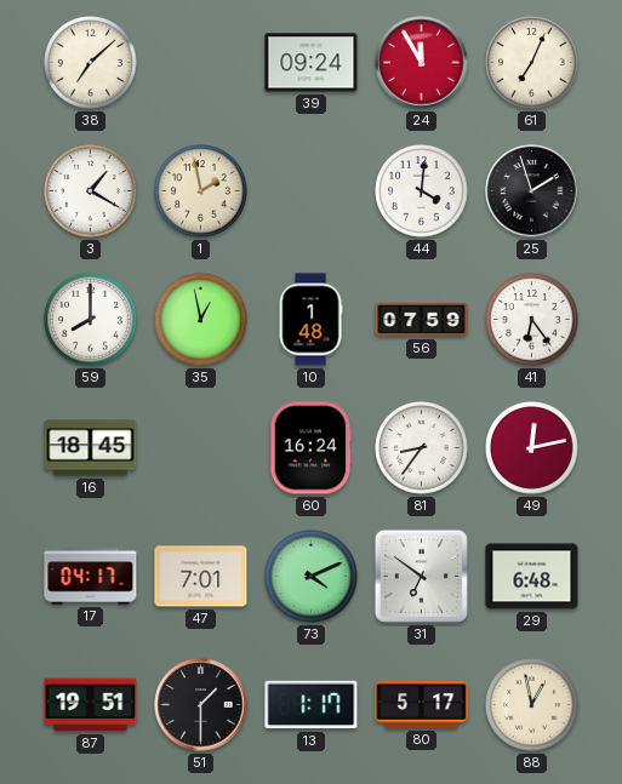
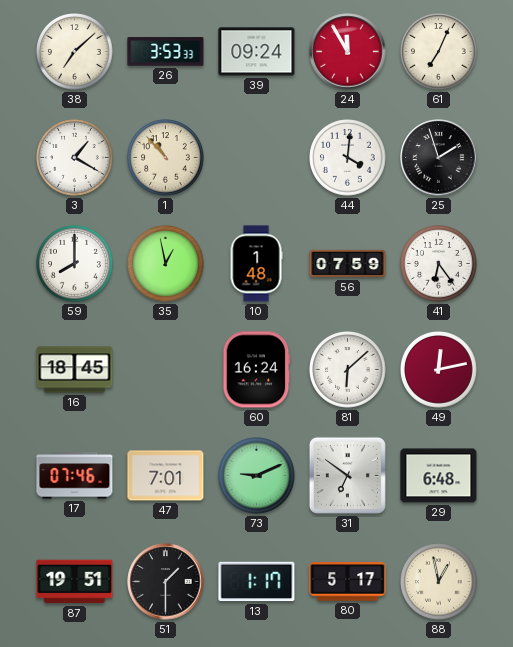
26: none -> 3:53 (166, 52)
1: 1:58 -> 10:53 (166, 158)
81: 8:36 -> 6:08 (348, 370)
17: 04:17 -> 07:46 (75, 476)
73: 4:11 -> 9:11 (257, 476)
